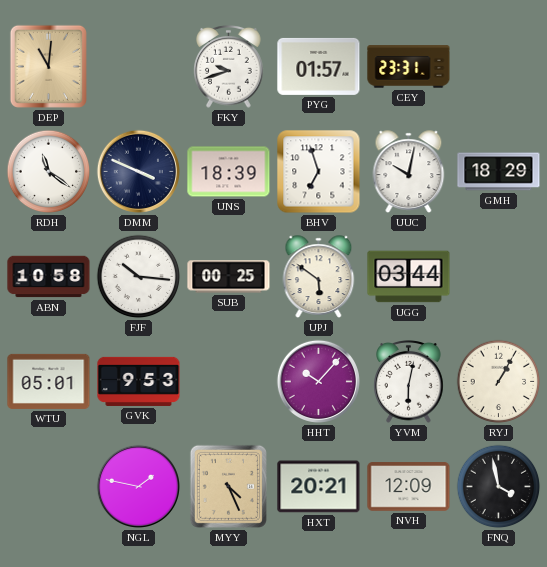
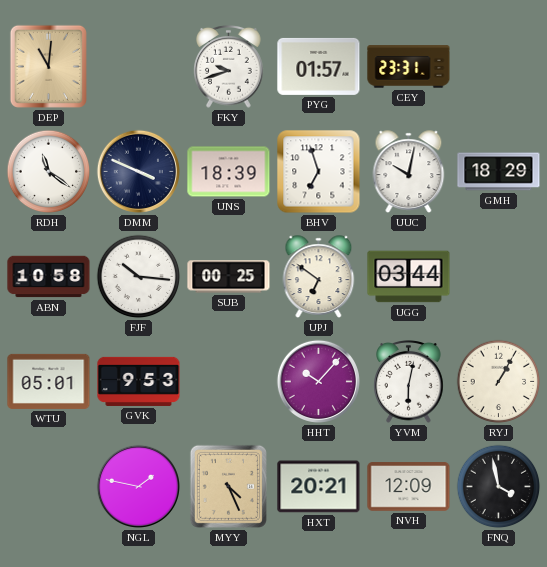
UPJ: 5:51 -> 6:51 (319, 277)
